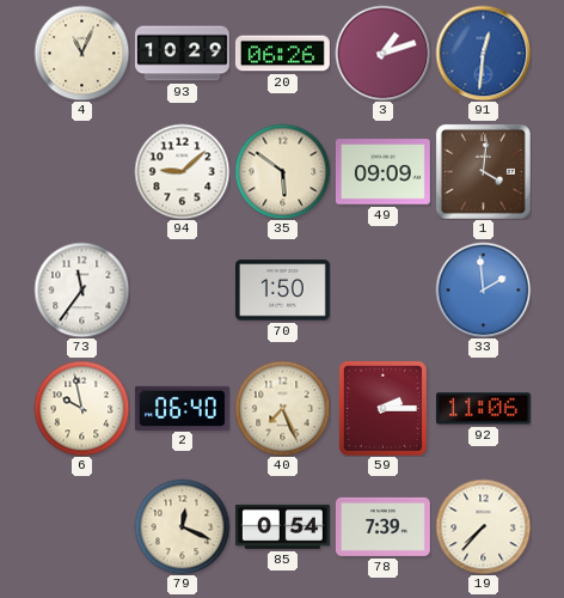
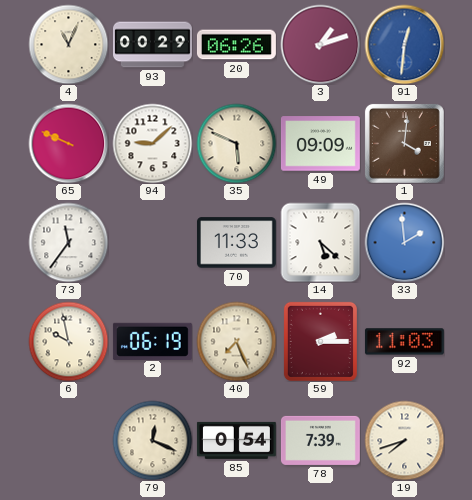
93: 10:29 -> 00:29 (153, 45)
65: none -> 9:49 (68, 143)
35: 5:51 -> 5:49 (236, 143)
70: 1:50 -> 11:33 (236, 243)
14: none -> 5:22 (320, 242)
2: 06:40 -> 06:19 (152, 341)
92: 11:06 -> 11:03 (404, 342)
19: 7:37 -> 7:42 (404, 440)
